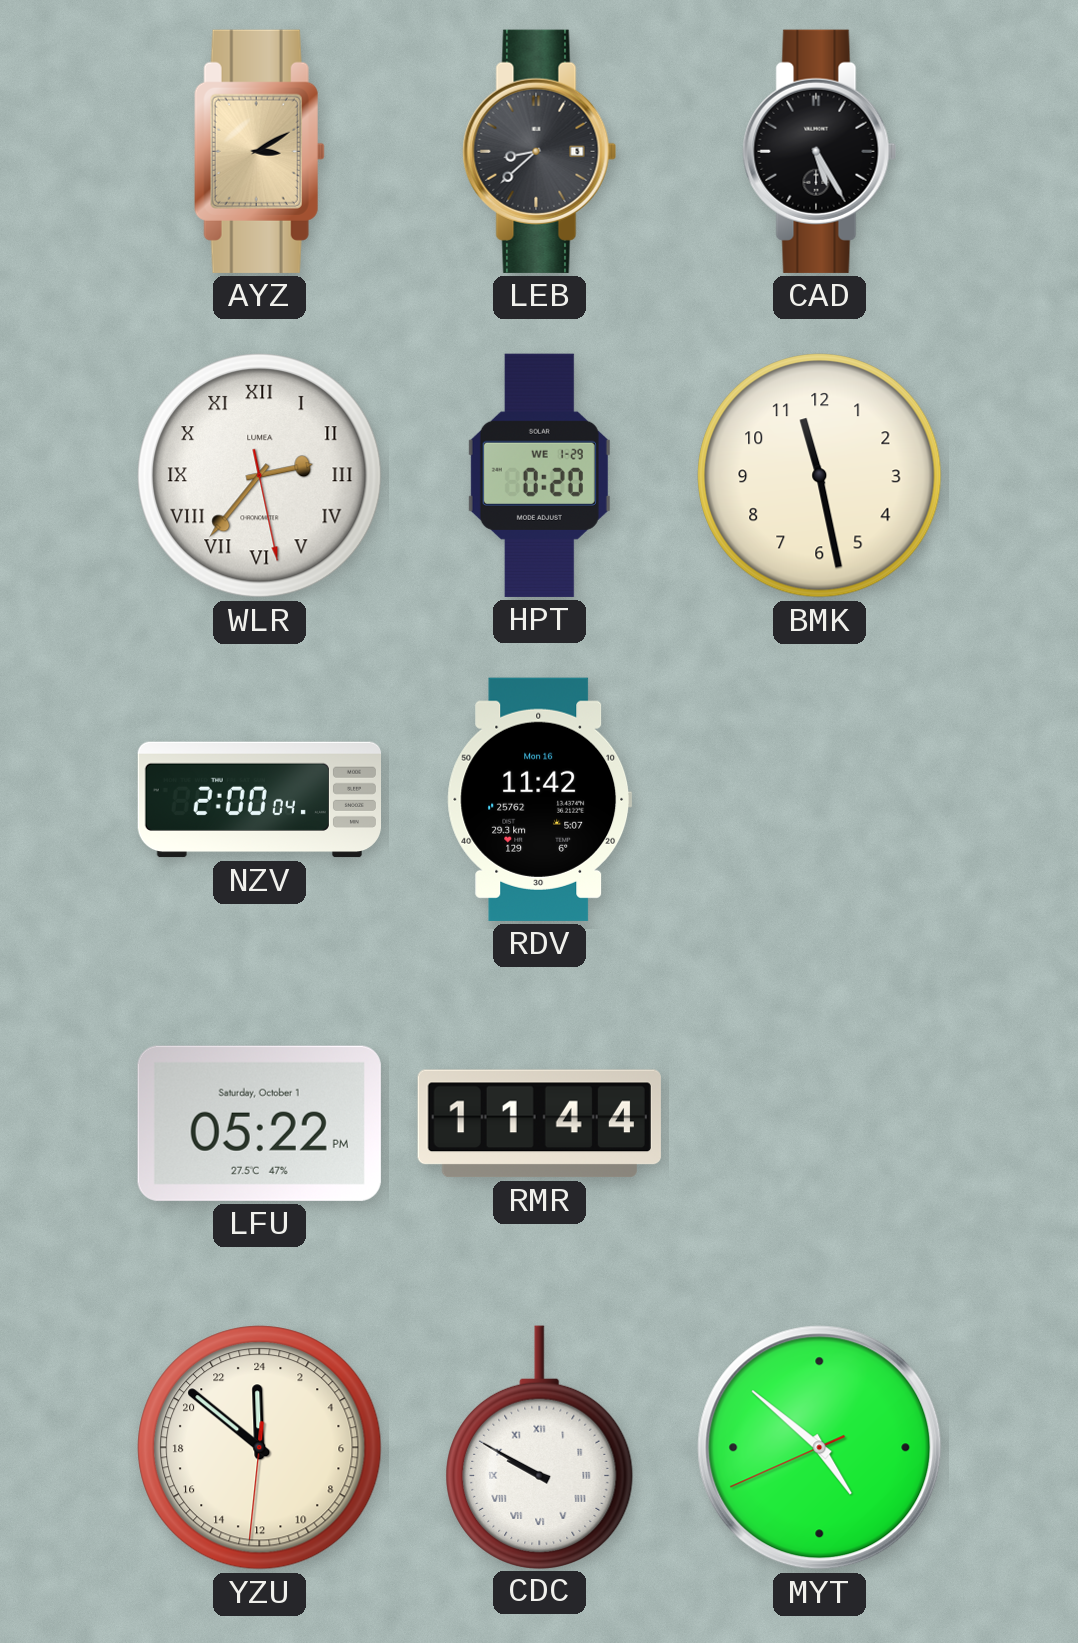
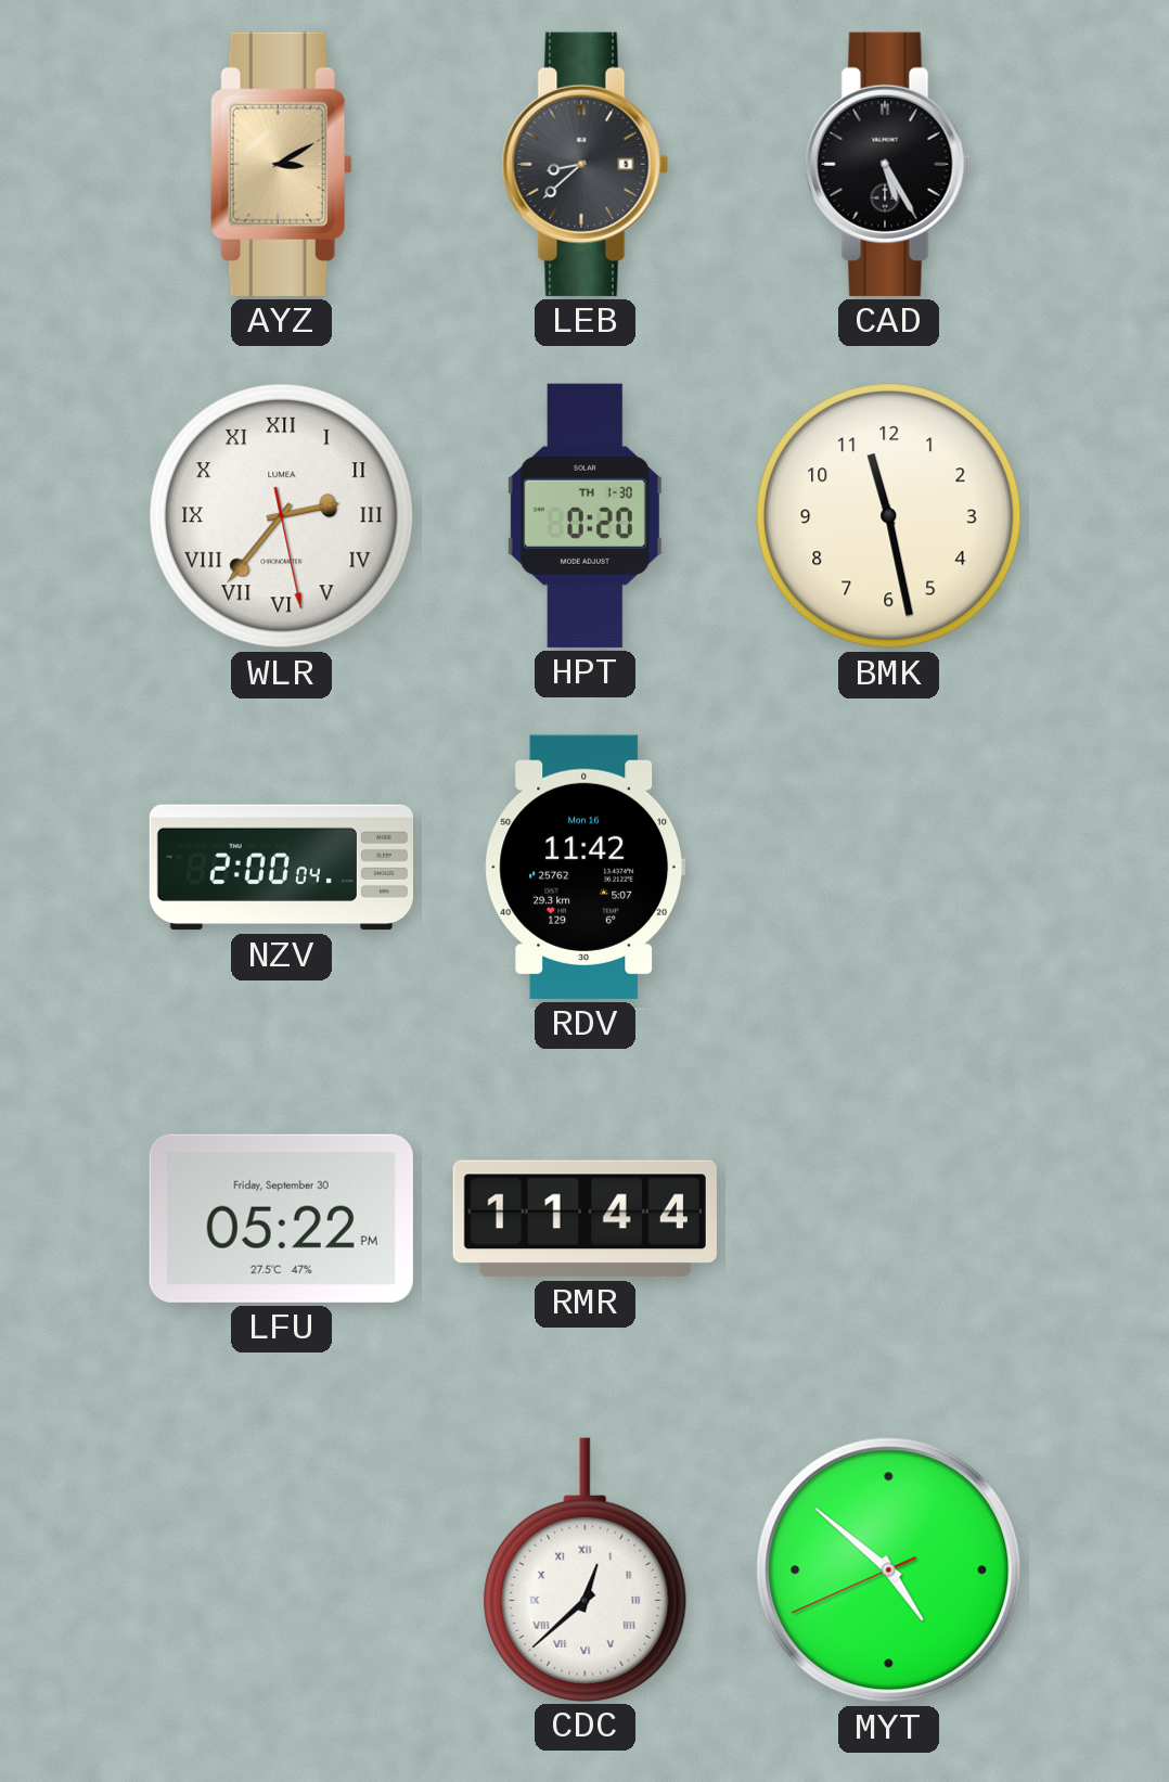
HPT date: WE 1-29 -> TH 1-30 (584, 515)
LFU date: Saturday, October 1 -> Friday, September 30 (281, 1218)
YZU: 23:51 -> none (260, 1448)
CDC: 9:50 -> 12:38 (586, 1569)
